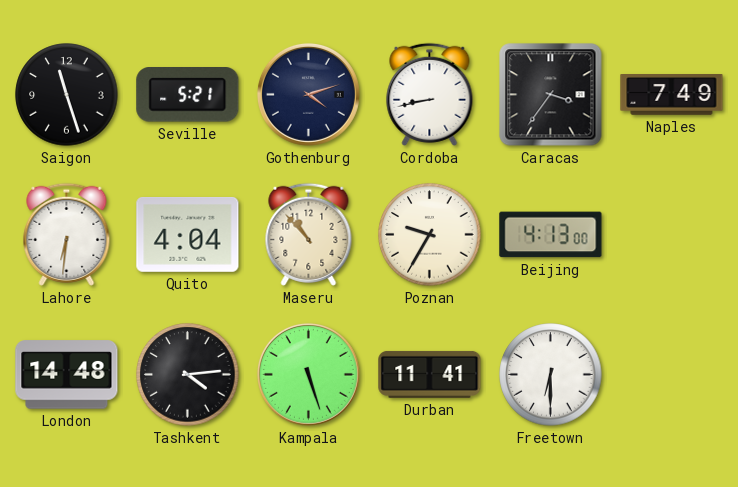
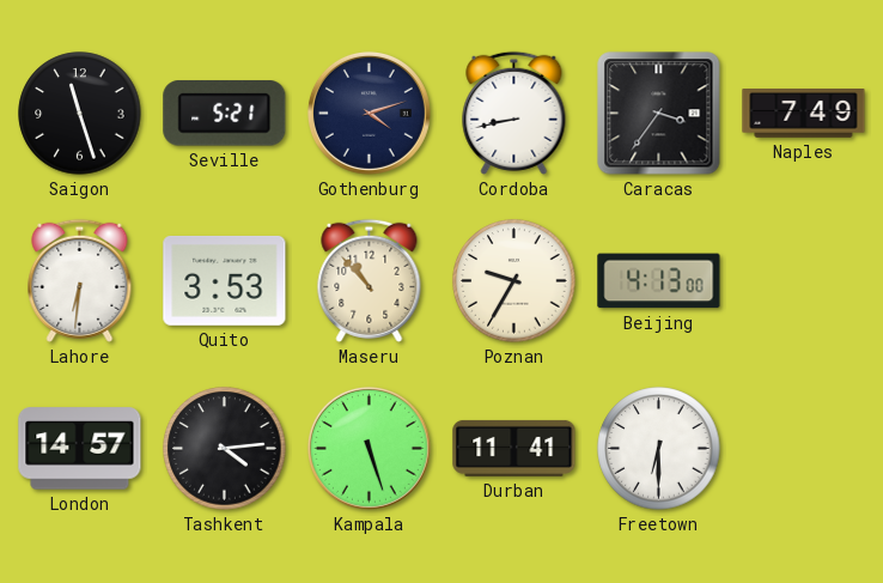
Quito: 4:04 -> 3:53 (225, 280)
London: 14:48 -> 14:57 (80, 449)
